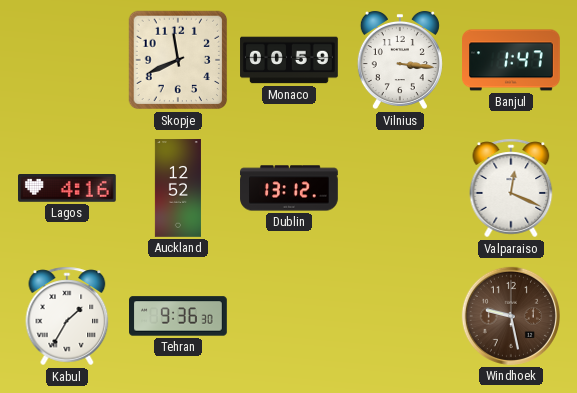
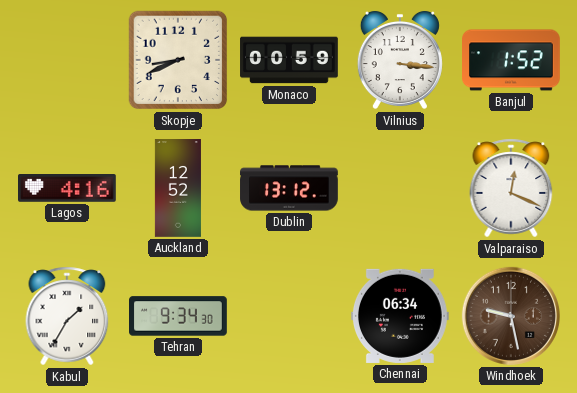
Skopje: 11:41 -> 8:41 (178, 60)
Banjul: 1:47 -> 1:52 (512, 60)
Tehran: 9:36 -> 9:34 (179, 316)
Chennai: none -> 06:34 (400, 316)
